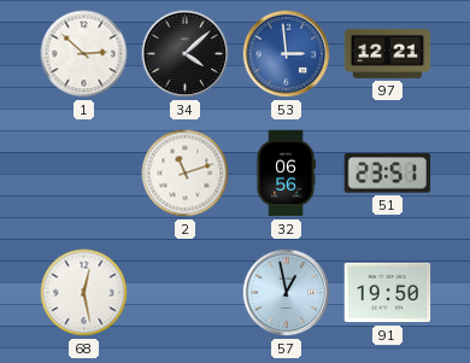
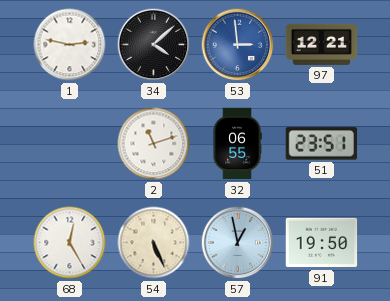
1: 2:52 -> 2:47 (70, 45)
32: 06:56 -> 06:55 (237, 144)
68: 12:28 -> 12:25 (70, 243)
54: none -> 5:26 (154, 243)
